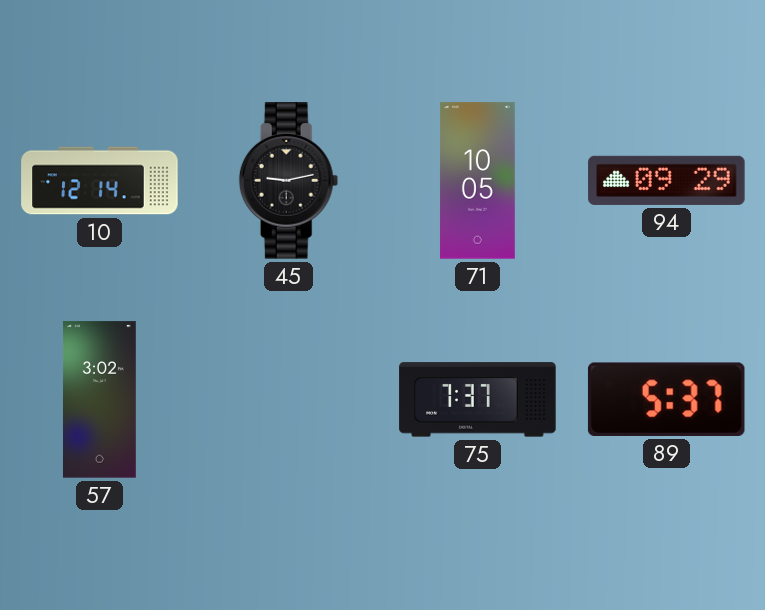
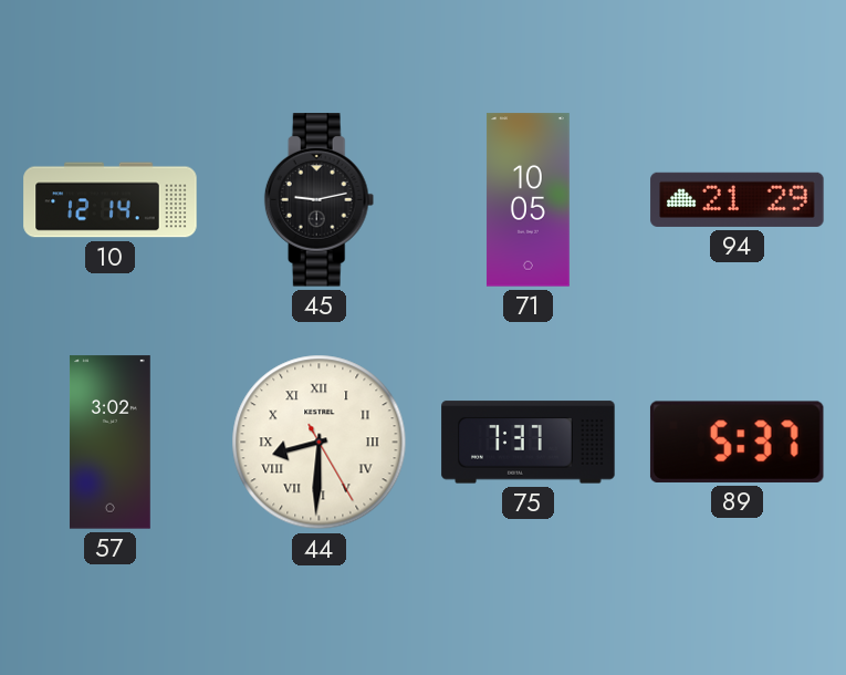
94: 09:29 -> 21:29 (738, 199)
44: none -> 8:30 (320, 443)
